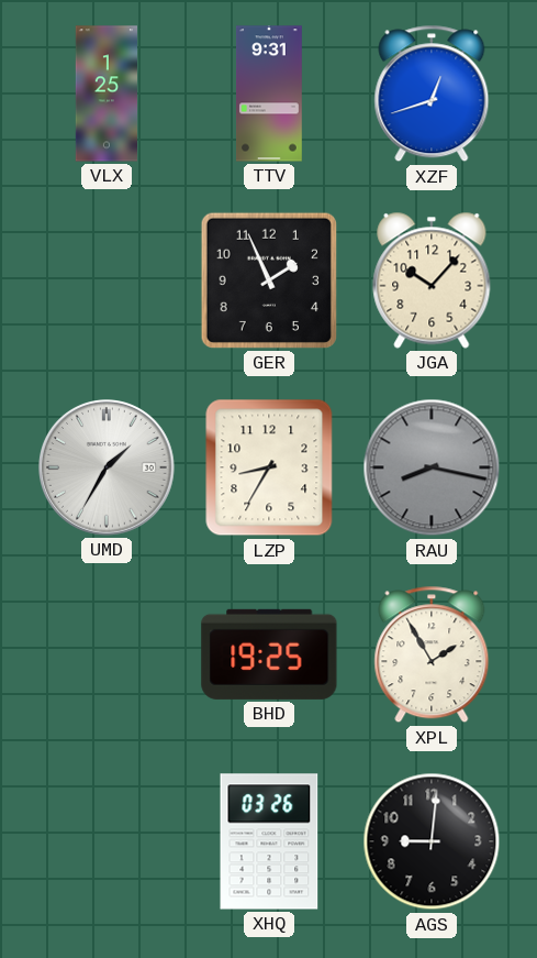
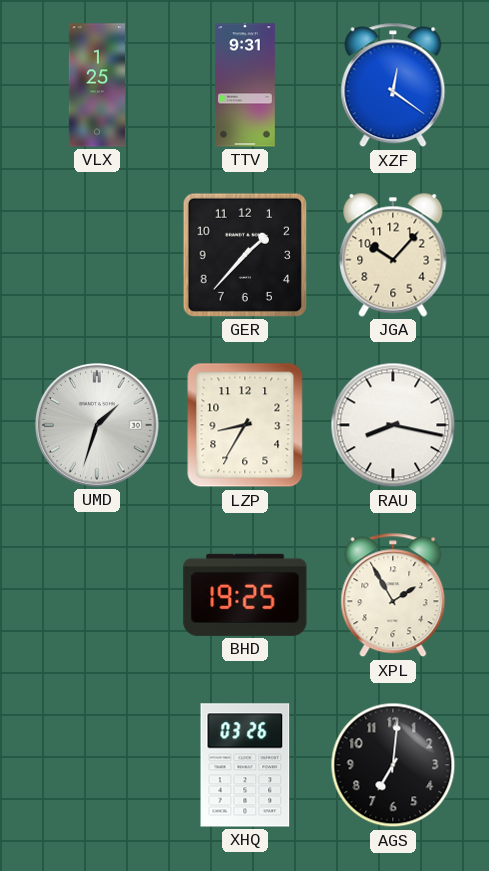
XZF: 12:42 -> 12:21 (393, 85)
GER: 1:56 -> 1:37 (245, 255)
UMD: 1:35 -> 1:33 (98, 426)
RAU dial: grey -> white (393, 425)
AGS: 9:01 -> 7:01 (393, 765)
